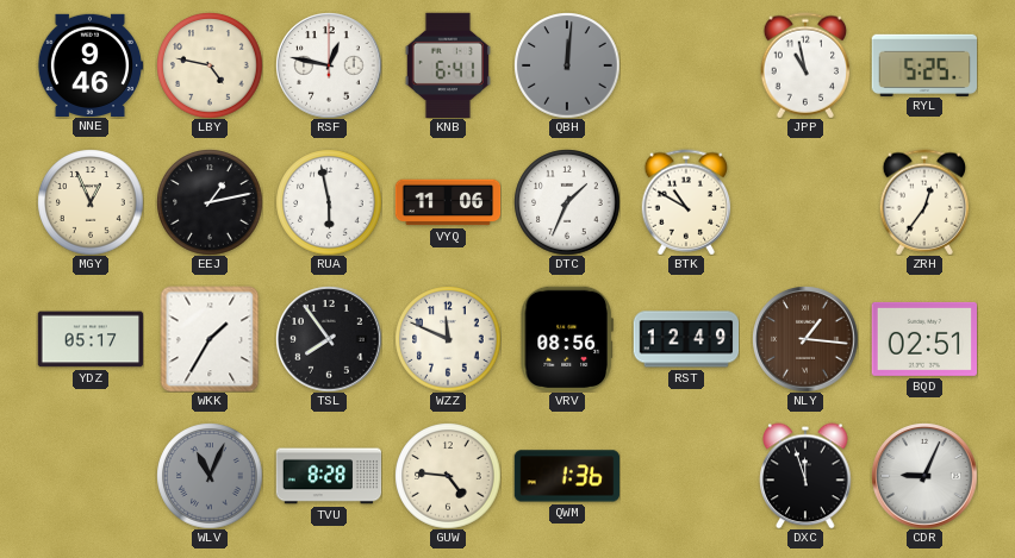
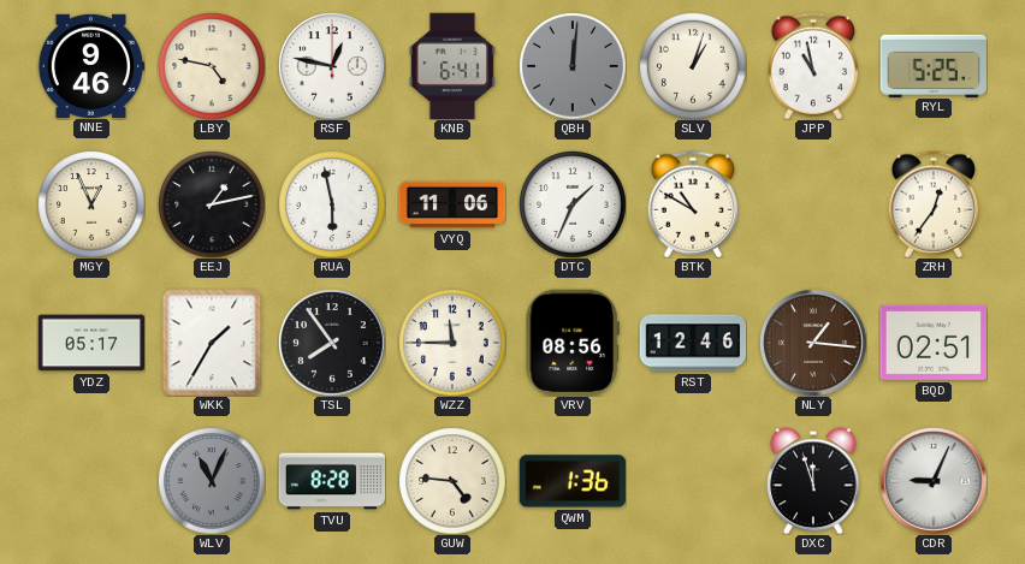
SLV: none -> 1:03 (693, 66)
WZZ: 11:49 -> 11:45 (452, 343)
RST: 12:49 -> 12:46 (693, 343)
